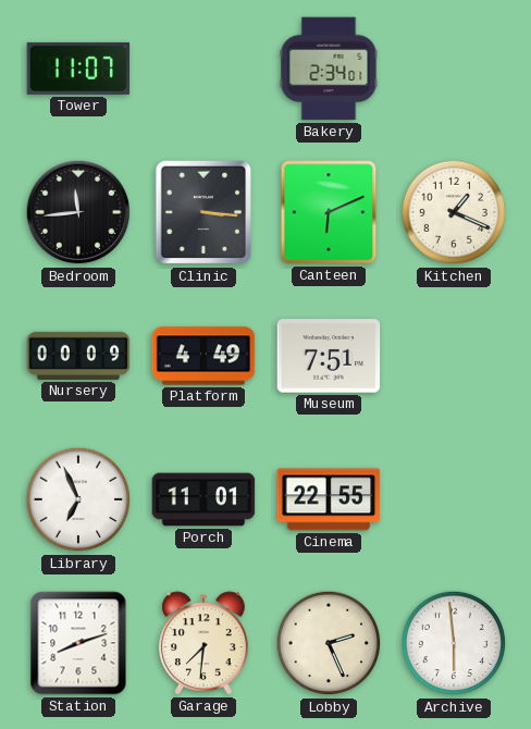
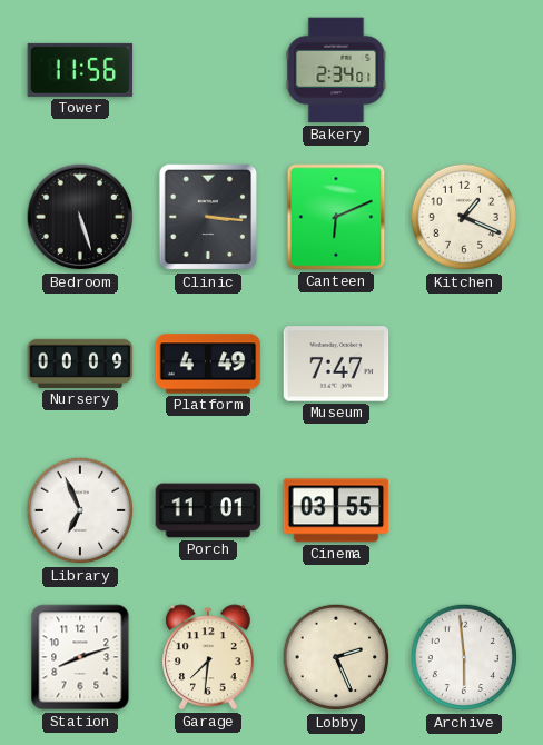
Tower: 11:07 -> 11:56 (80, 70)
Bedroom: 11:44 -> 5:27 (80, 217)
Museum: 7:51 -> 7:47 (336, 364)
Cinema: 22:55 -> 03:55 (336, 510)
